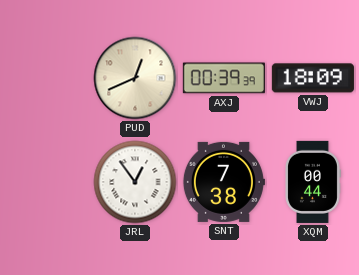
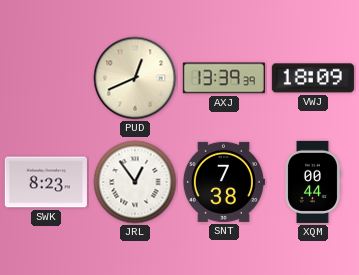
AXJ: 00:39 -> 13:39 (224, 78)
SWK: none -> 8:23 (46, 182)
